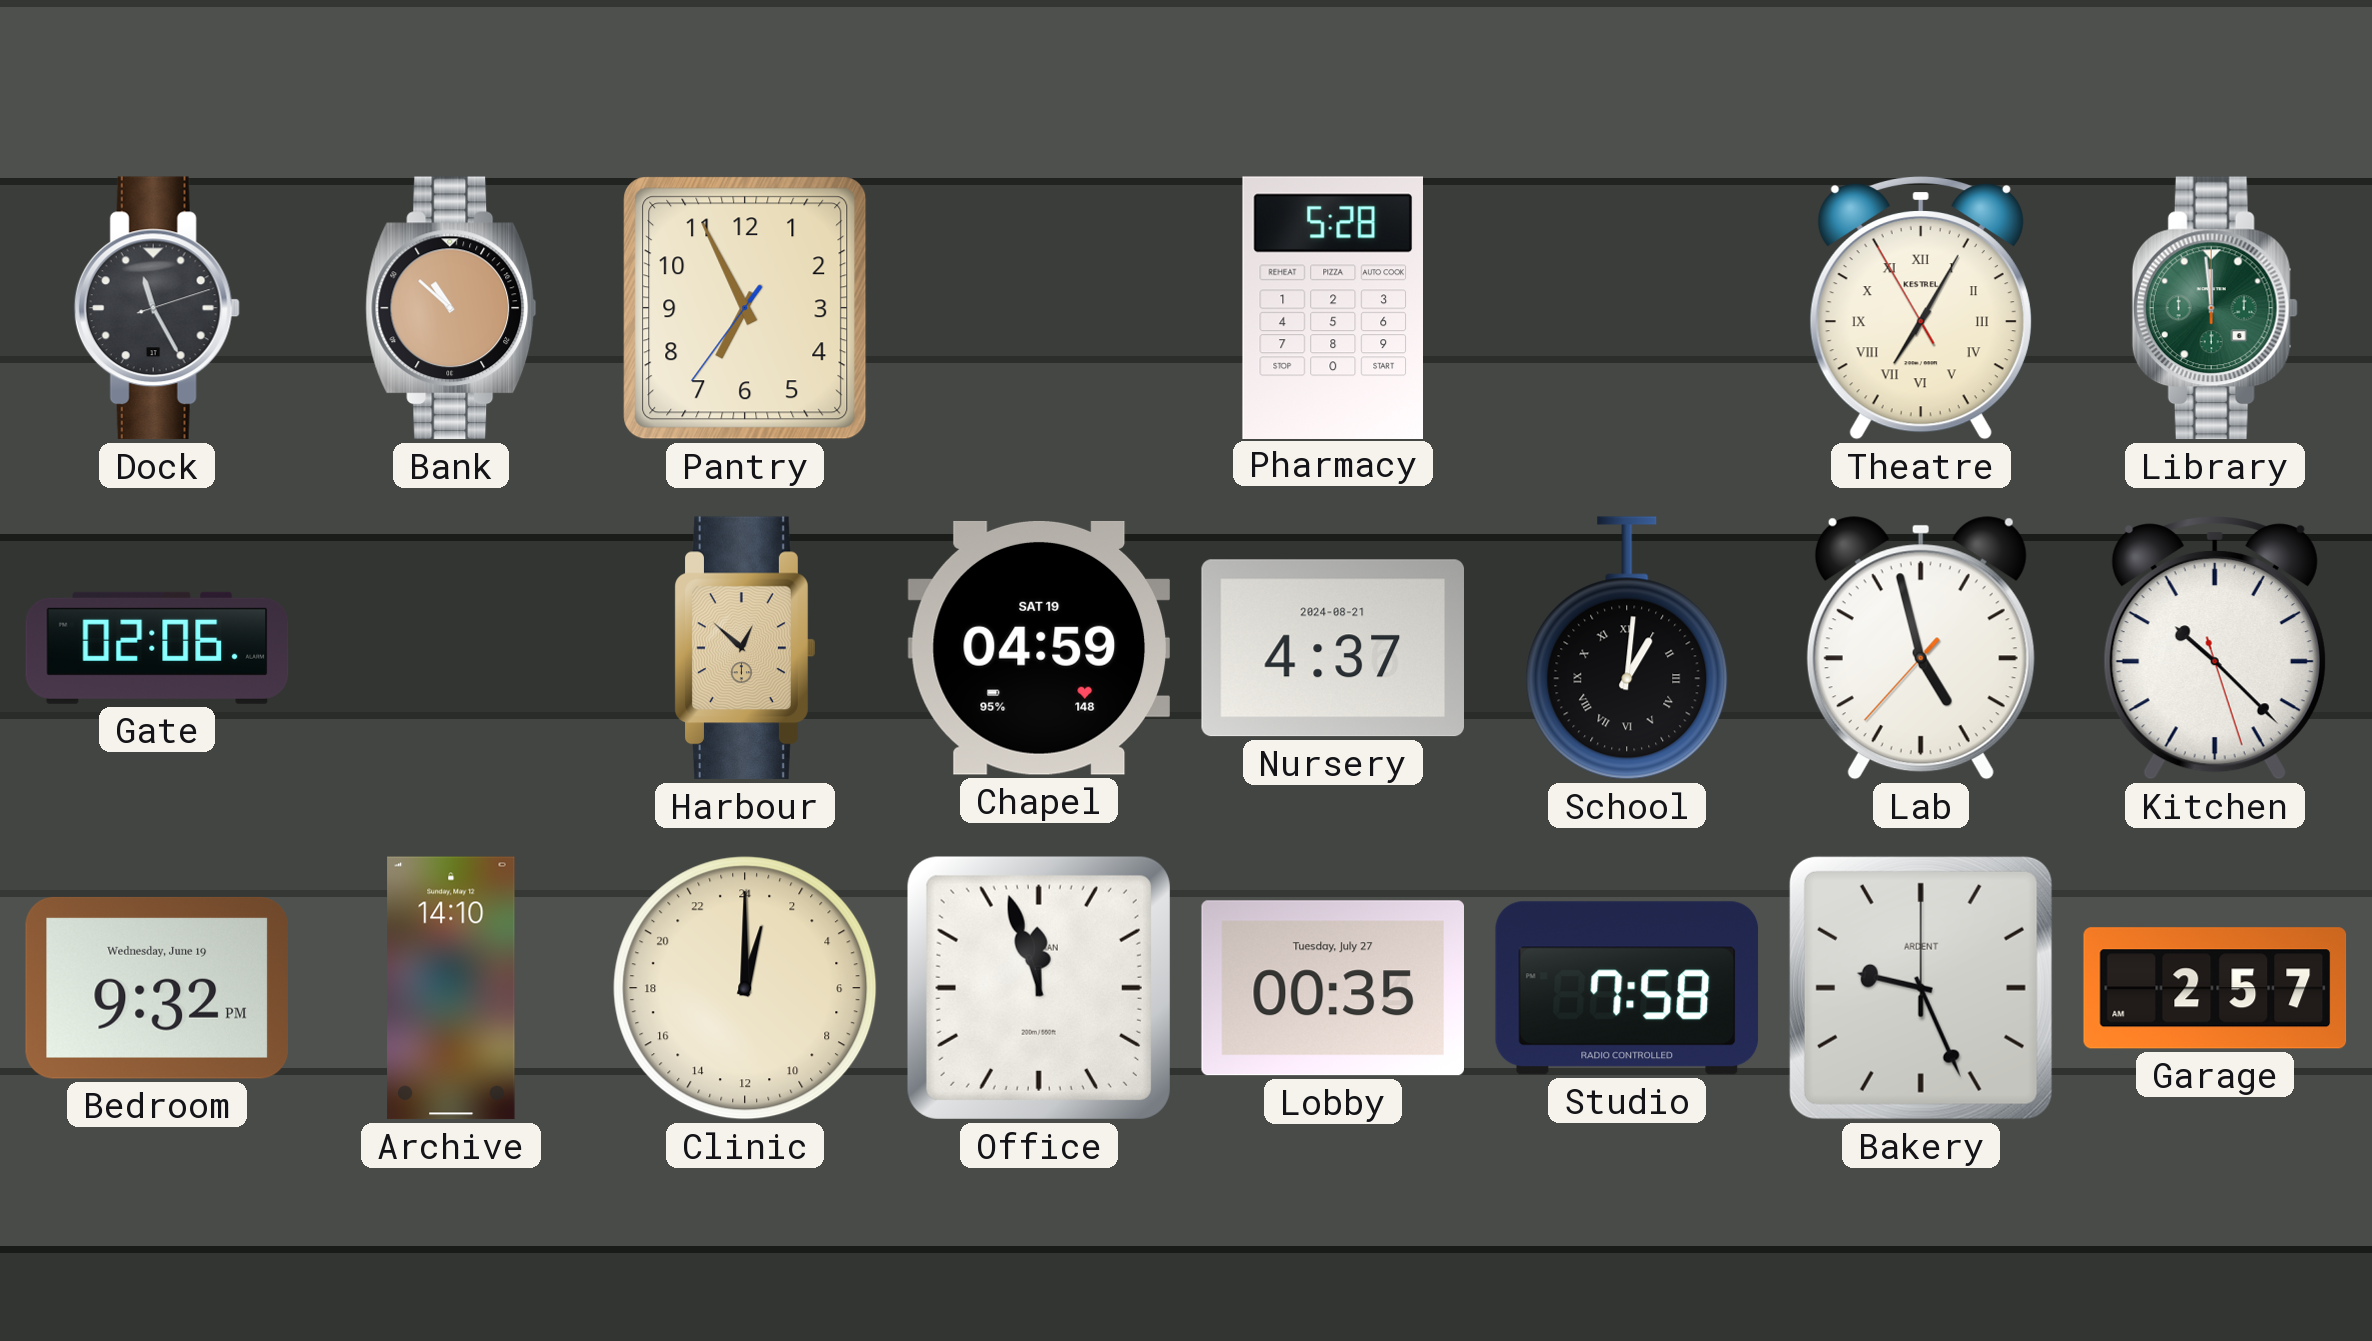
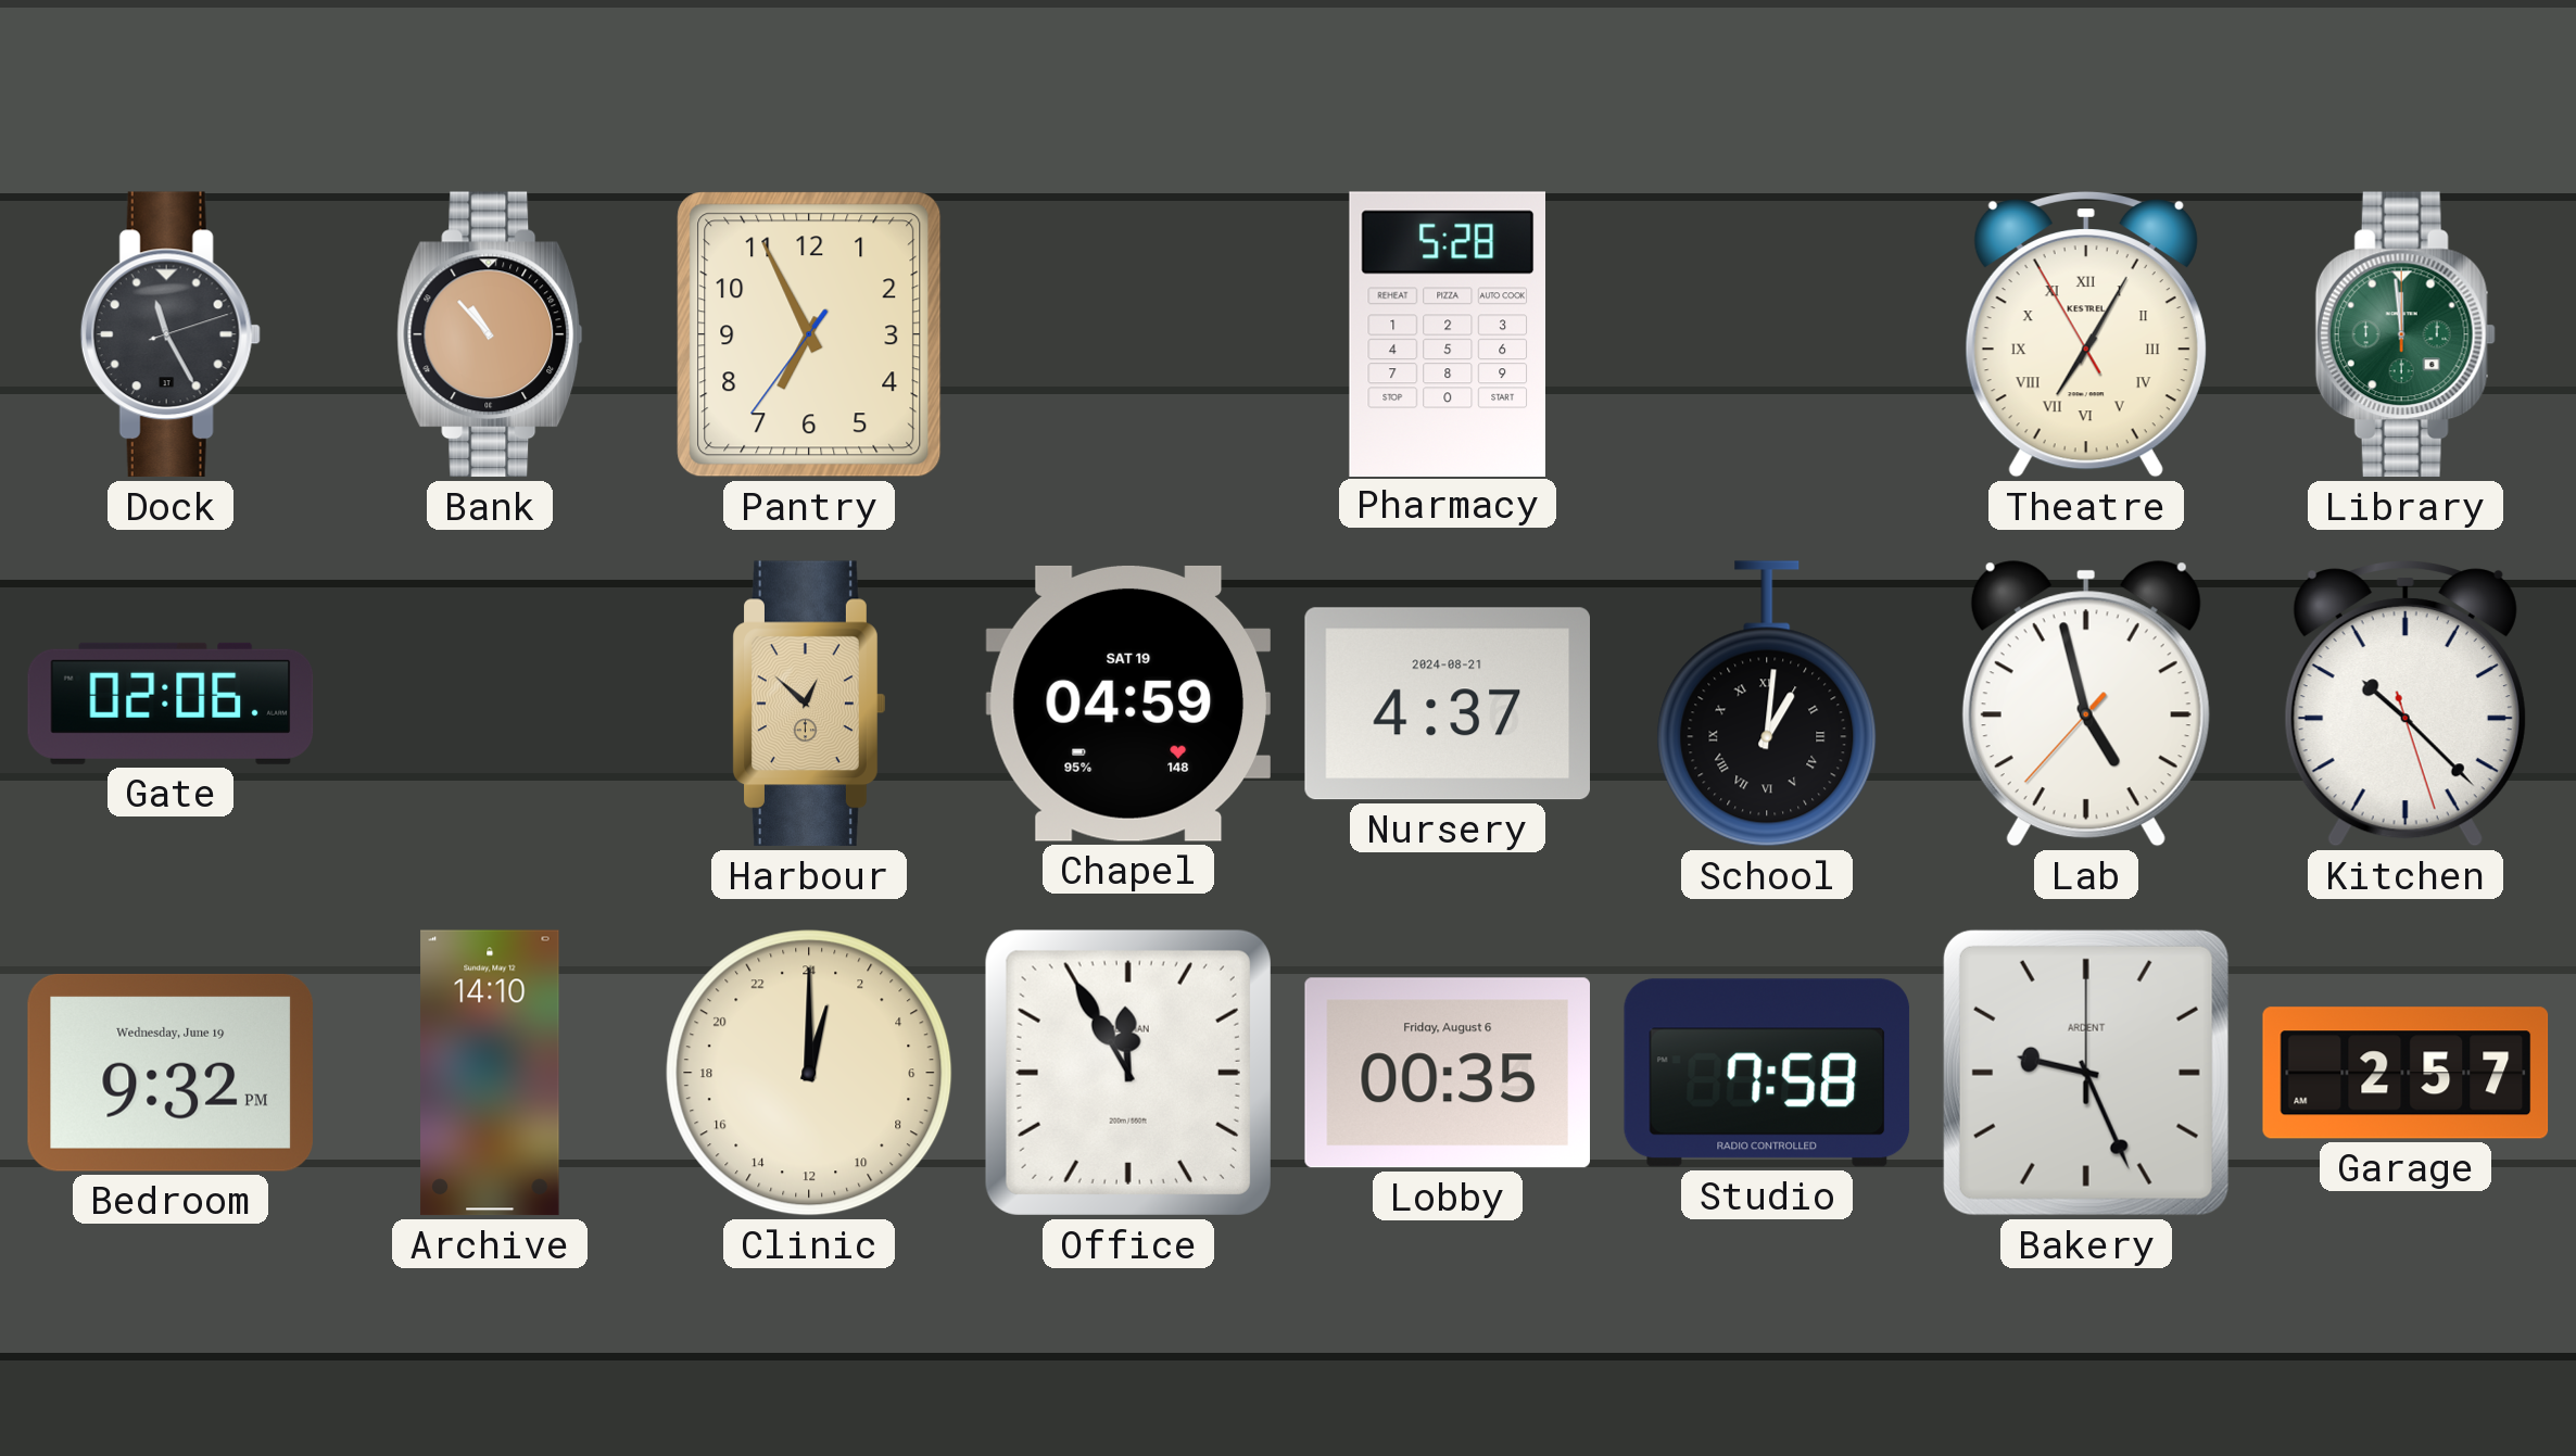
Bank: 10:52 -> 10:53 (490, 334)
Office: 11:57 -> 11:55 (1128, 1073)
Lobby date: Tuesday, July 27 -> Friday, August 6 (1447, 1073)
